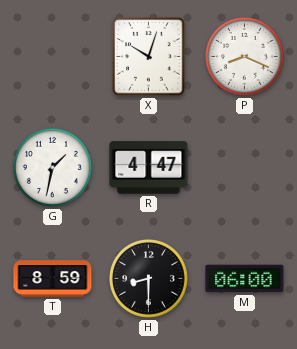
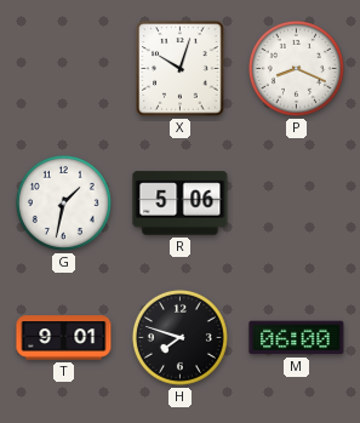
R: 4:47 -> 5:06 (181, 204)
T: 8:59 -> 9:01 (64, 338)
H: 8:30 -> 7:48 (179, 337)
